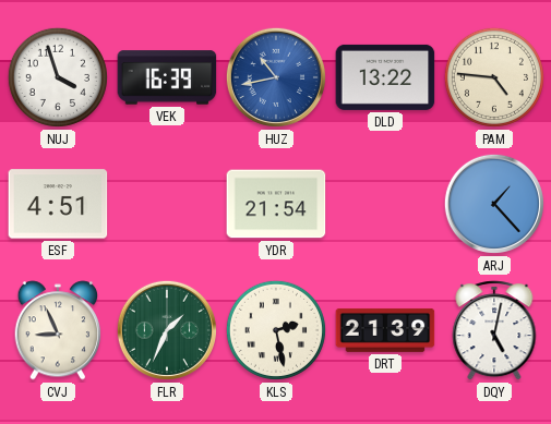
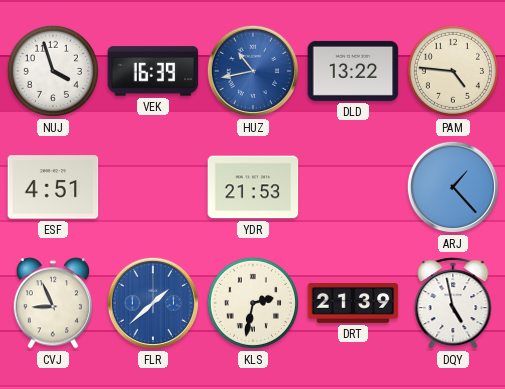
YDR: 21:54 -> 21:53 (253, 187)
FLR: 1:34 -> 1:38 (153, 303)
FLR dial: green -> blue (153, 303)
KLS: 2:28 -> 2:32 (253, 303)
DQY: 5:02 -> 4:58 (453, 303)
